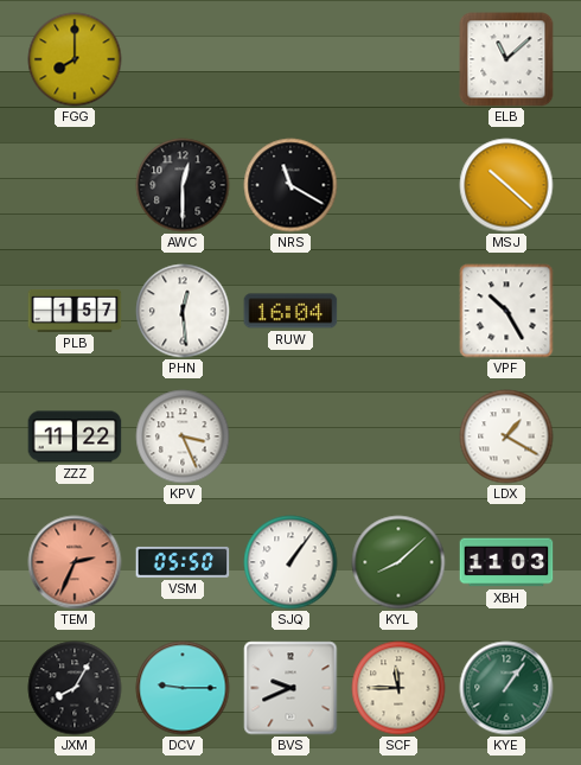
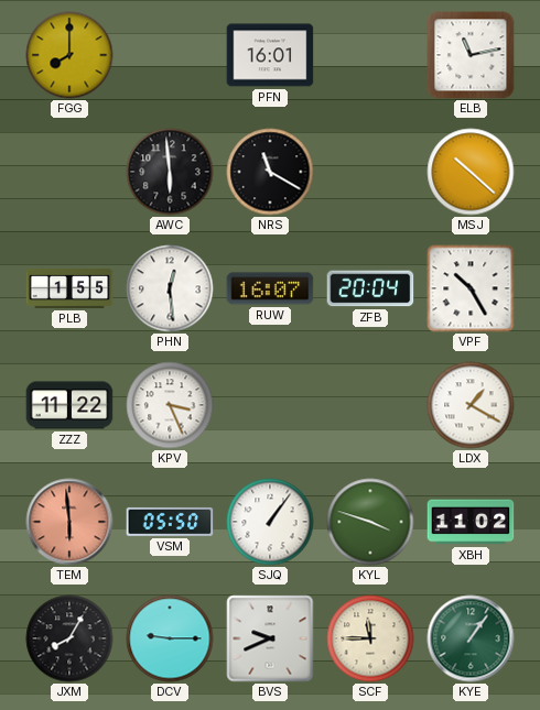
PFN: none -> 16:01 (270, 55)
ELB: 11:08 -> 11:13 (471, 55)
AWC: 12:30 -> 5:59 (170, 172)
PLB: 1:57 -> 1:55 (69, 288)
RUW: 16:04 -> 16:07 (270, 288)
ZFB: none -> 20:04 (370, 288)
TEM: 2:34 -> 5:59 (69, 522)
KYL: 8:08 -> 3:48 (370, 522)
XBH: 11:03 -> 11:02 (471, 522)
